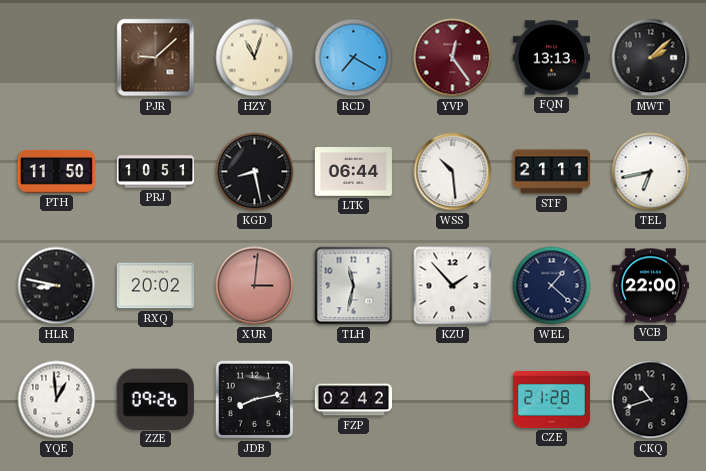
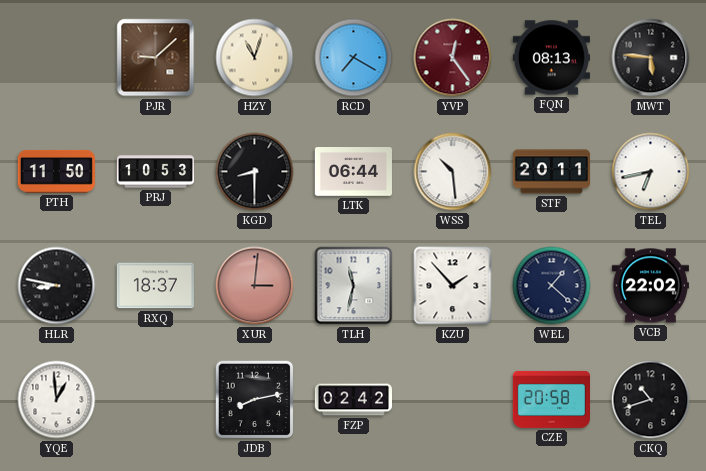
FQN: 13:13 -> 08:13 (551, 58)
MWT: 2:08 -> 5:46 (651, 58)
PRJ: 10:51 -> 10:53 (155, 172)
KGD: 8:28 -> 8:30 (255, 172)
STF: 21:11 -> 20:11 (551, 172)
RXQ: 20:02 -> 18:37 (155, 286)
VCB: 22:00 -> 22:02 (650, 286)
ZZE: 09:26 -> none (155, 399)
CZE: 21:28 -> 20:58 (551, 399)
